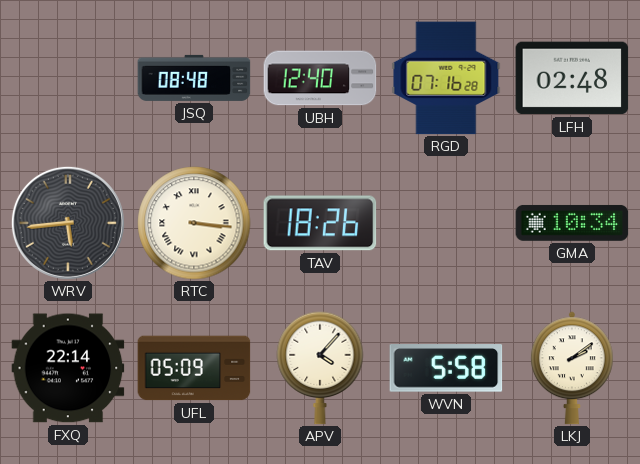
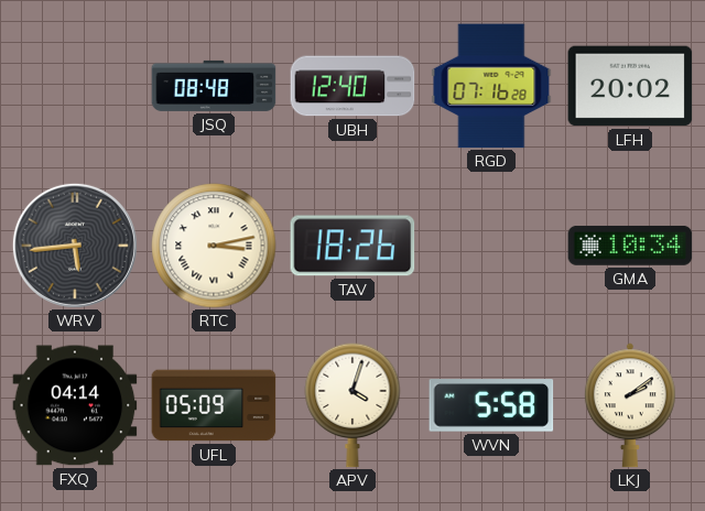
LFH: 02:48 -> 20:02 (630, 86)
RTC: 3:16 -> 3:13 (214, 246)
FXQ: 22:14 -> 04:14 (75, 405)
APV: 4:07 -> 4:03 (352, 405)
